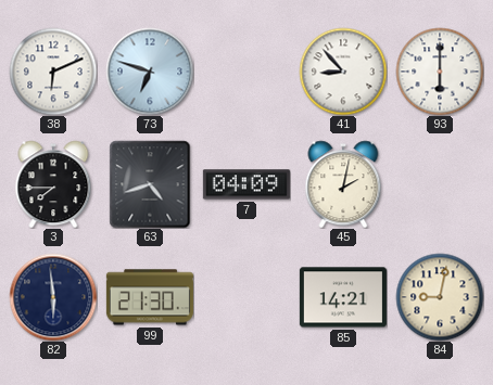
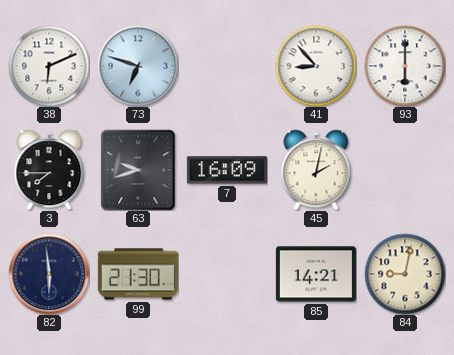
63: 4:42 -> 9:42 (138, 170)
7: 04:09 -> 16:09 (227, 170)
